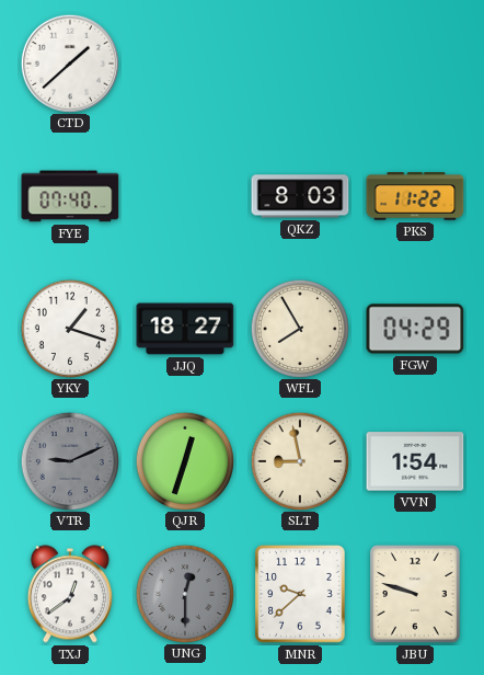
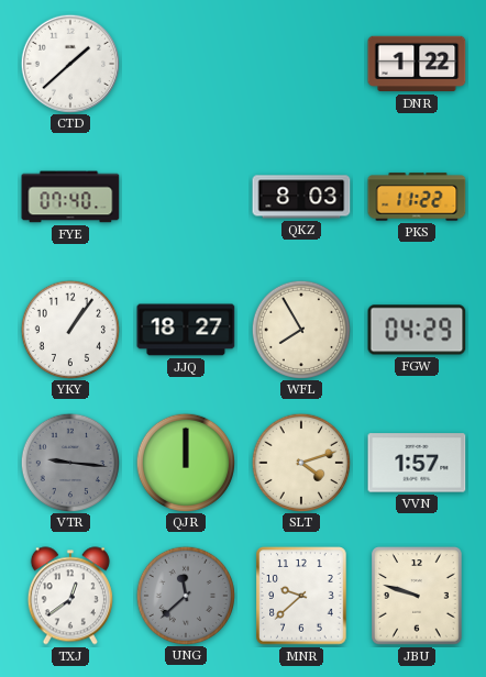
DNR: none -> 1:22 (417, 64)
YKY: 1:18 -> 1:06 (69, 329)
VTR: 9:11 -> 9:16 (69, 462)
QJR: 12:33 -> 12:00 (185, 462)
SLT: 8:58 -> 4:12 (300, 462)
VVN: 1:54 -> 1:57 (417, 463)
UNG: 12:30 -> 11:38 (185, 595)
